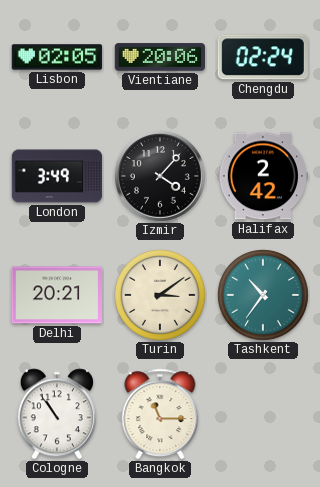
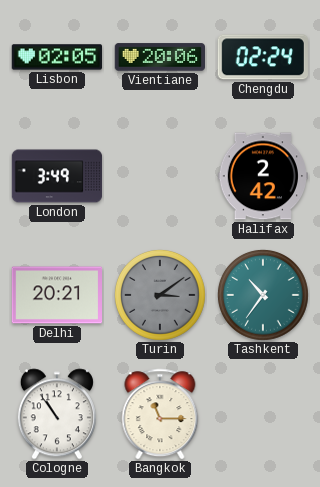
Izmir: 4:07 -> none (160, 176)
Turin dial: cream -> grey (160, 295)
